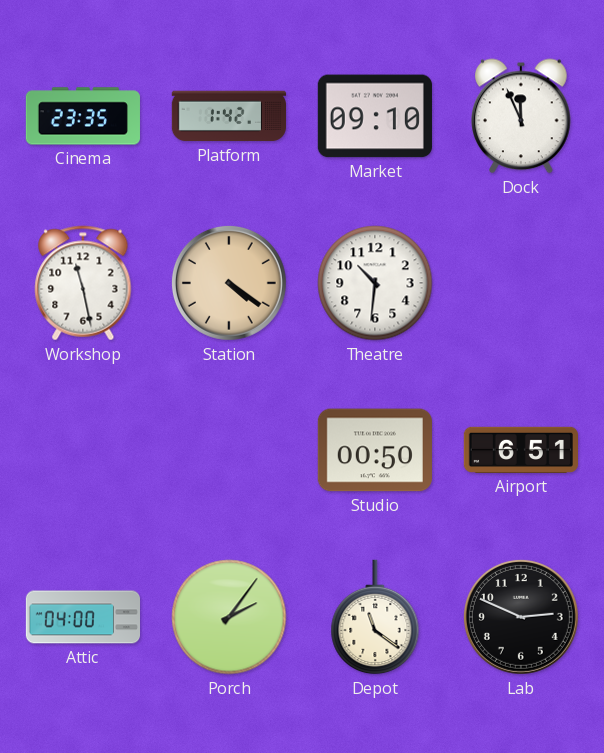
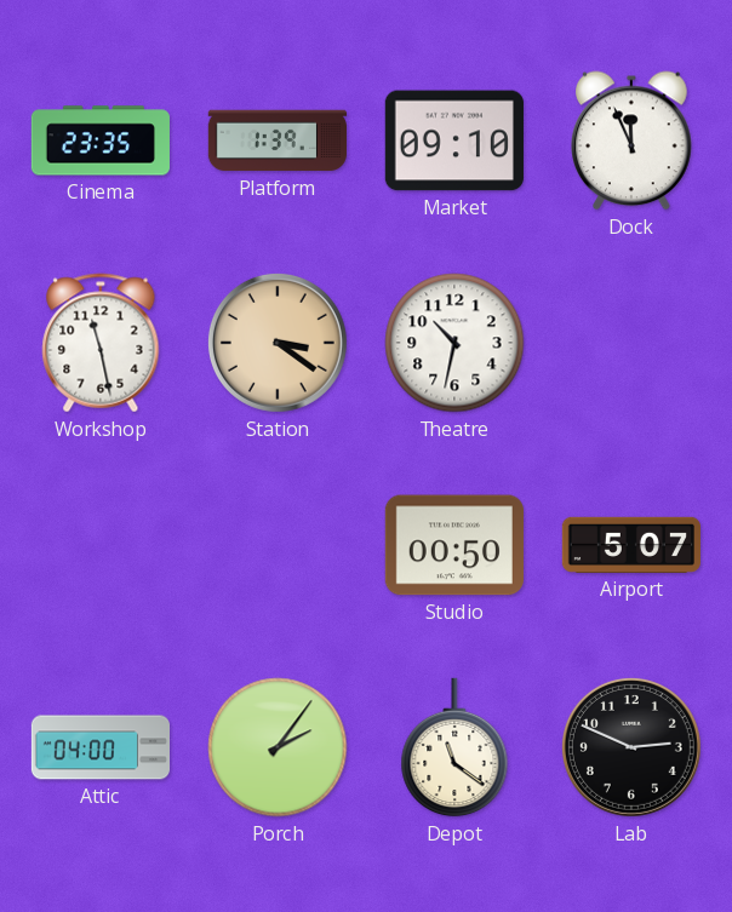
Platform: 1:42 -> 1:39 (278, 140)
Station: 4:21 -> 3:21 (278, 343)
Theatre: 10:31 -> 10:32 (454, 343)
Airport: 6:51 -> 5:07 (630, 545)
